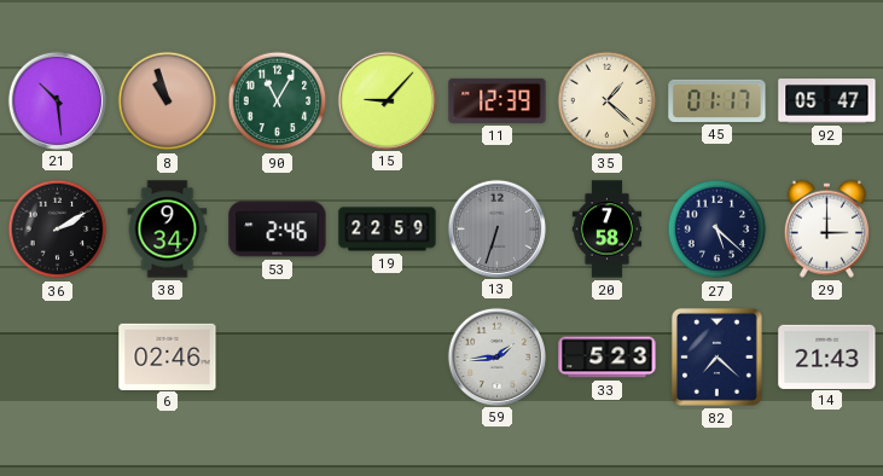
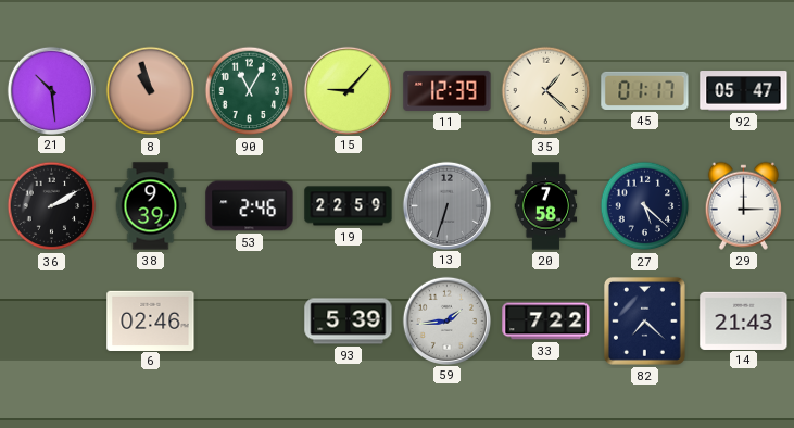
38: 9:34 -> 9:39 (151, 206)
93: none -> 5:39 (349, 322)
33: 5:23 -> 7:22 (546, 322)
